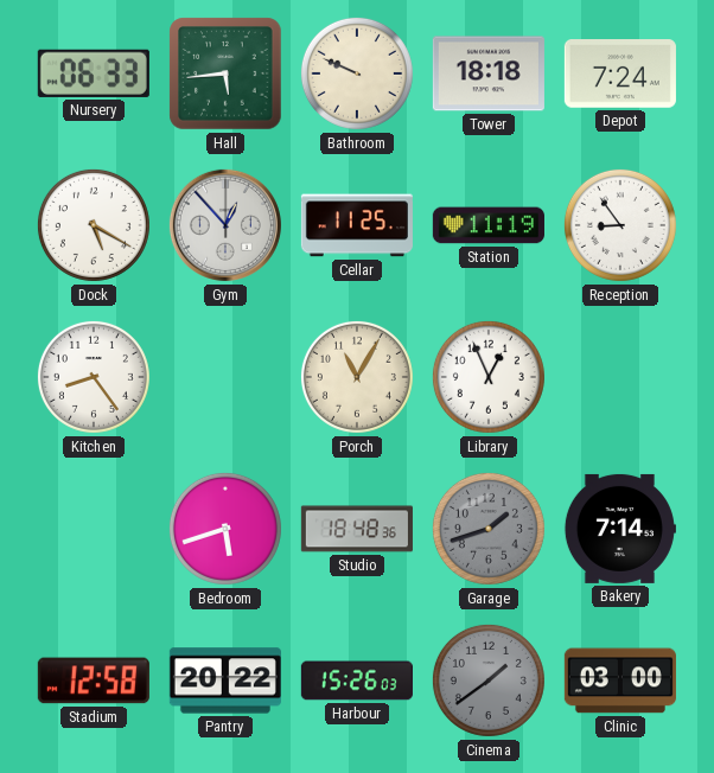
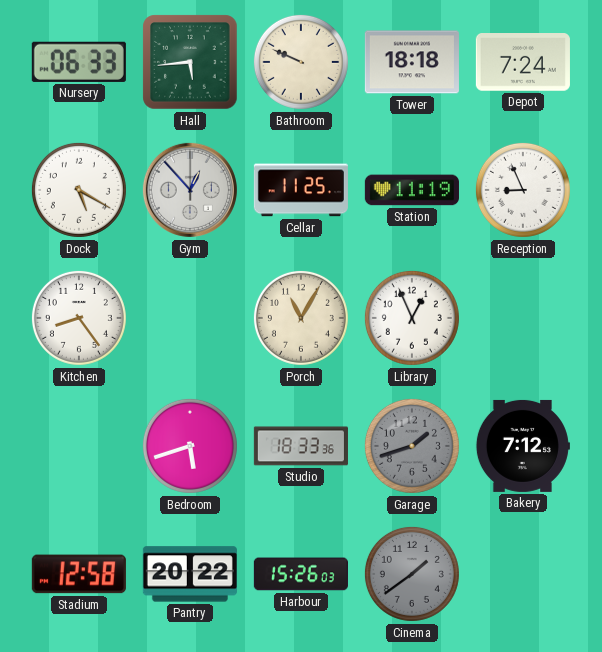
Reception: 8:54 -> 8:56 (523, 190)
Studio: 18:48 -> 18:33 (301, 446)
Bakery: 7:14 -> 7:12 (522, 446)
Clinic: 03:00 -> none (620, 681)
